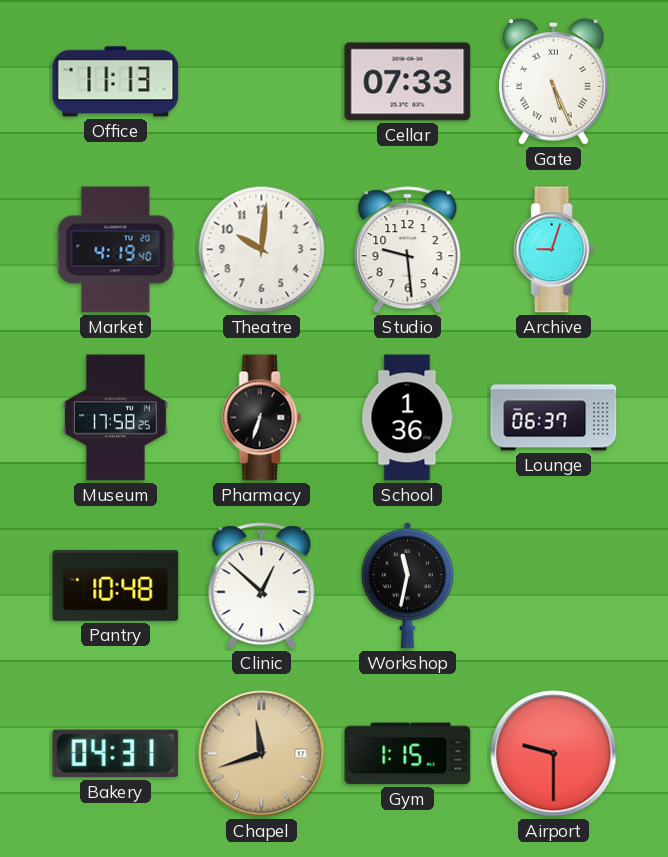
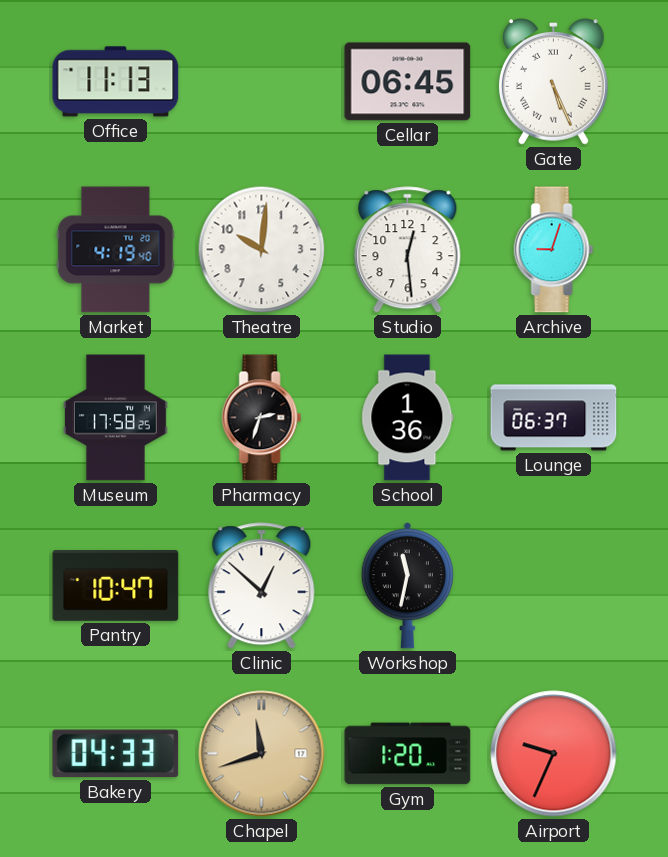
Cellar: 07:33 -> 06:45 (408, 82)
Studio: 9:29 -> 12:29 (408, 250)
Pharmacy: 6:33 -> 2:33 (262, 418)
Pantry: 10:48 -> 10:47 (116, 586)
Bakery: 04:31 -> 04:33 (116, 754)
Gym: 1:15 -> 1:20 (408, 754)
Airport: 9:30 -> 9:34 (554, 754)
